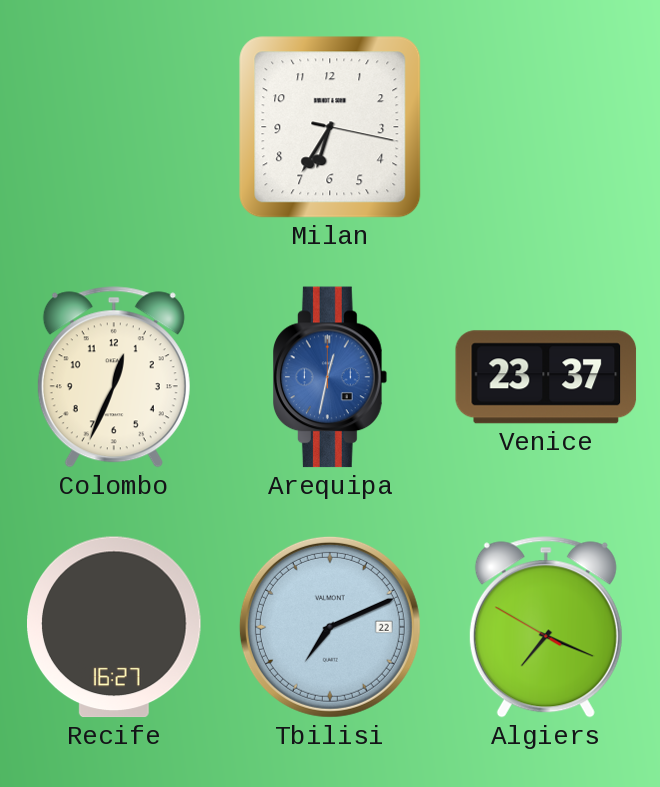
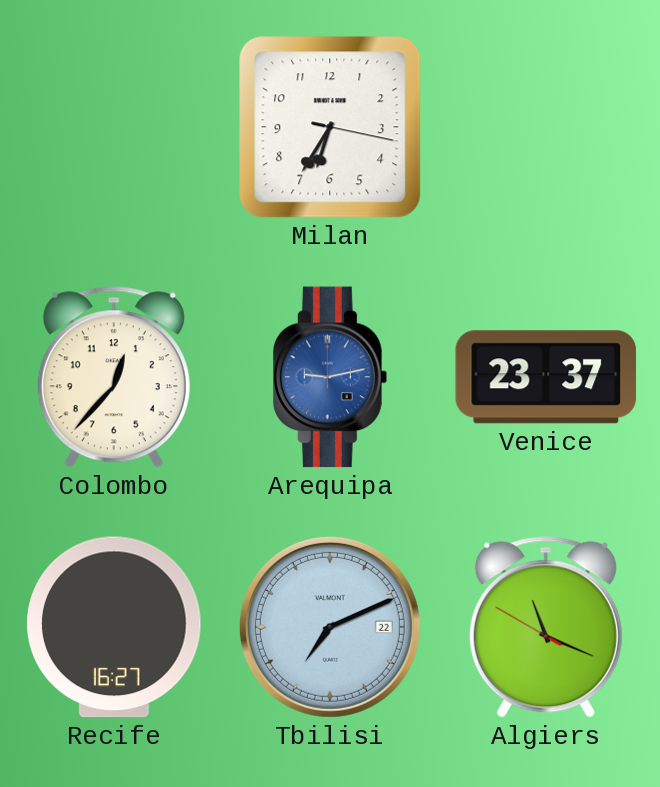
Colombo: 12:34 -> 12:37 (114, 377)
Arequipa: 12:32 -> 9:13 (331, 377)
Algiers: 7:18 -> 11:18 (546, 627)
